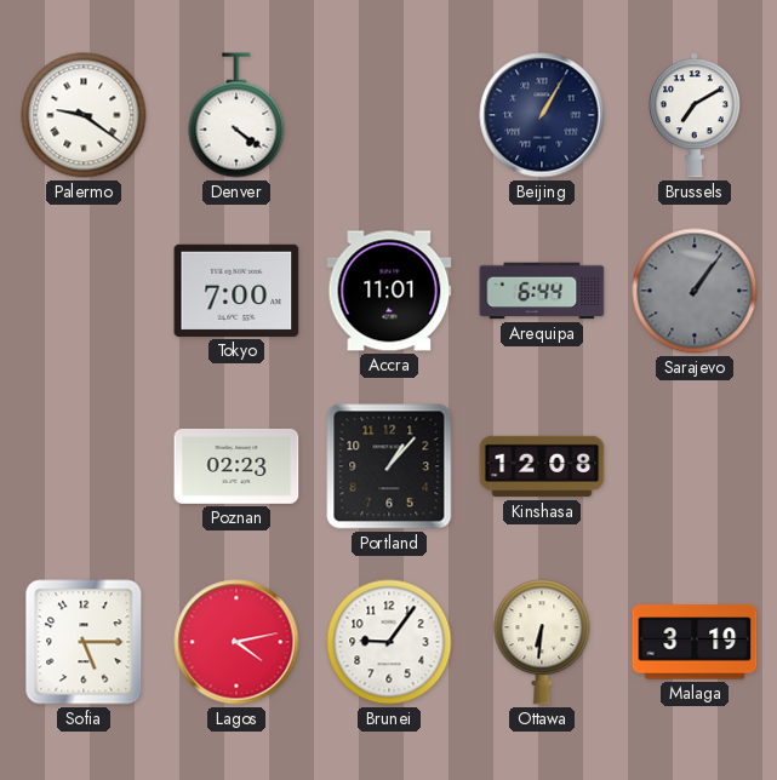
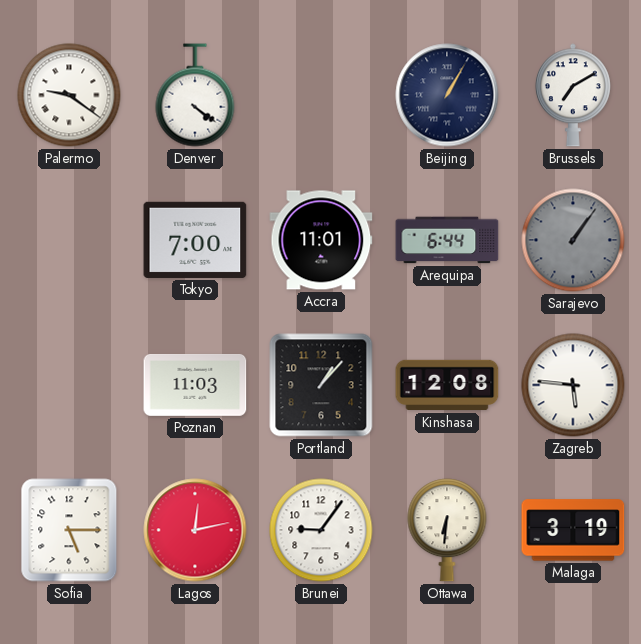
Poznan: 02:23 -> 11:03 (195, 385)
Zagreb: none -> 5:46 (573, 385)
Lagos: 4:13 -> 12:13 (195, 530)
